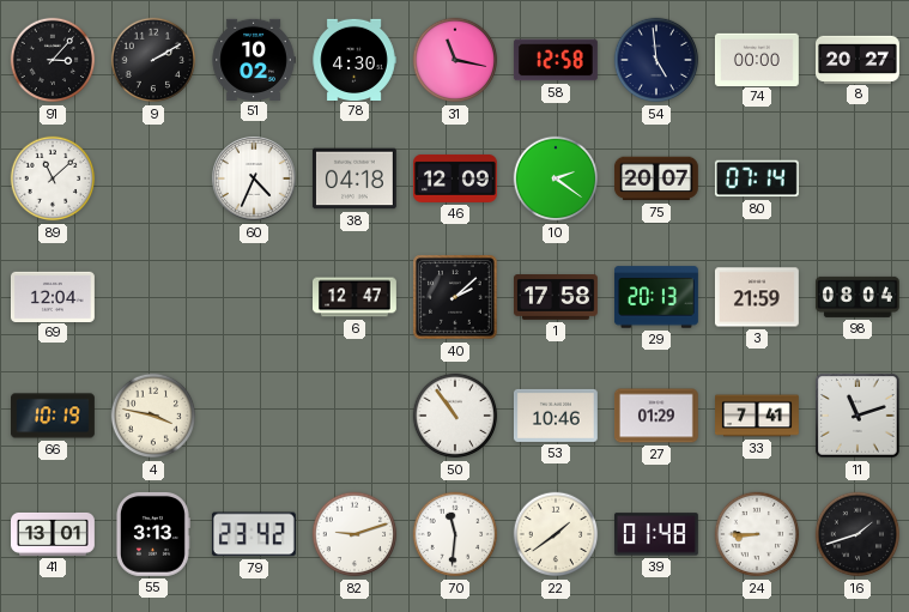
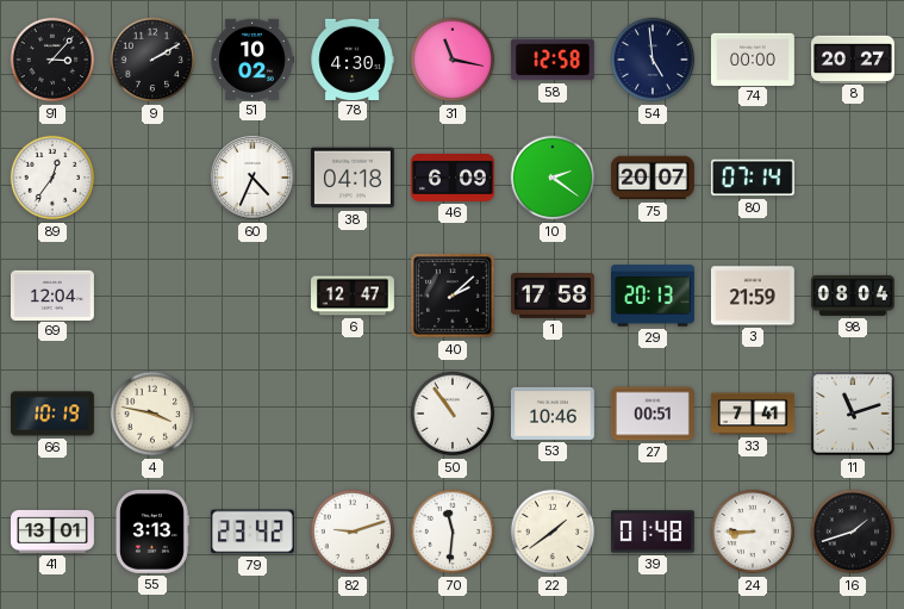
89: 11:08 -> 12:36 (52, 178)
46: 12:09 -> 6:09 (454, 178)
27: 01:29 -> 00:51 (653, 414)
